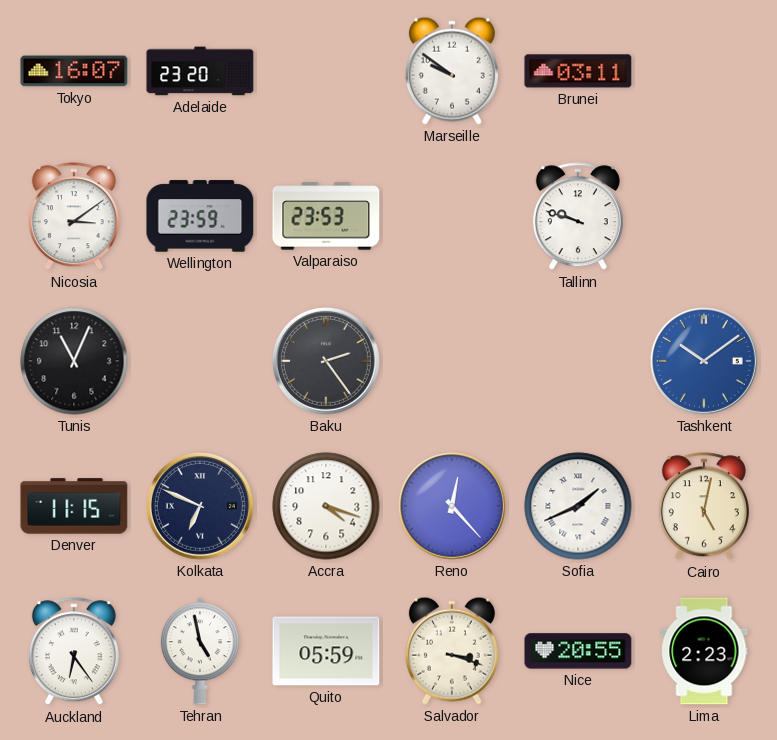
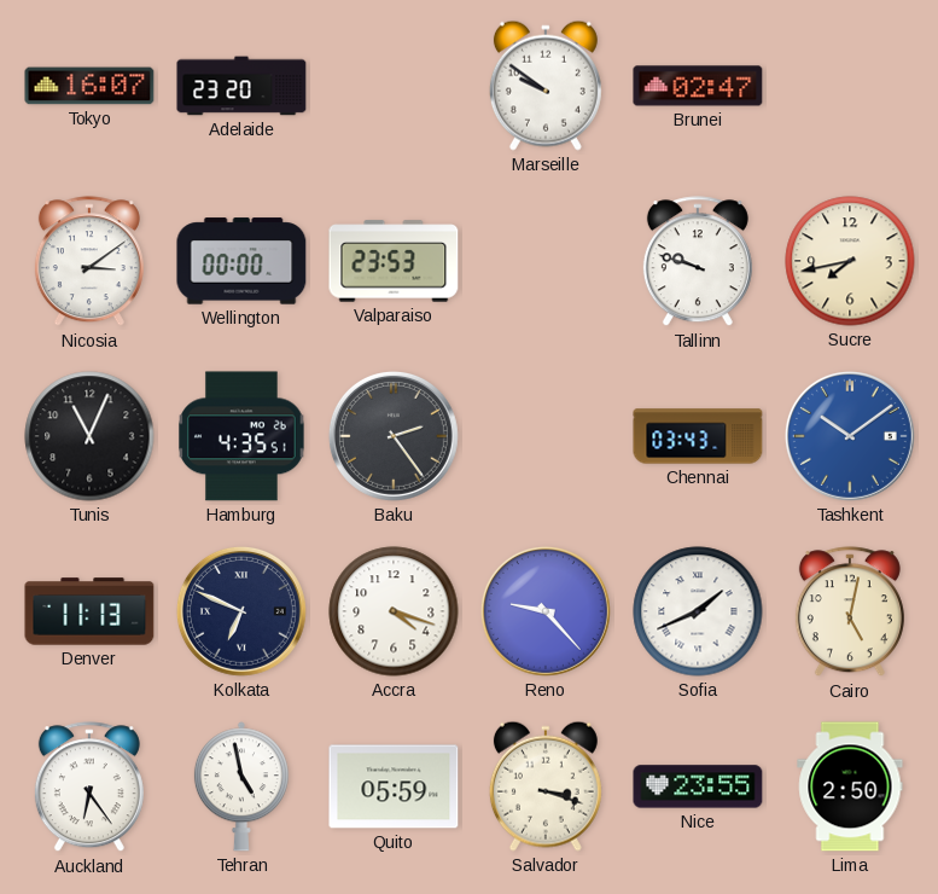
Brunei: 03:11 -> 02:47 (698, 86)
Wellington: 23:59 -> 00:00 (241, 261)
Sucre: none -> 7:43 (850, 261)
Hamburg: none -> 4:35 (241, 436)
Chennai: none -> 03:43 (698, 436)
Denver: 11:15 -> 11:13 (89, 611)
Reno: 12:23 -> 9:23 (546, 611)
Nice: 20:55 -> 23:55 (698, 786)
Lima: 2:23 -> 2:50 (850, 786)
